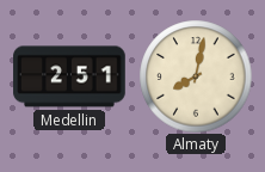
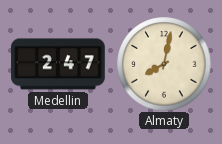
Medellin: 2:51 -> 2:47 (58, 64)
